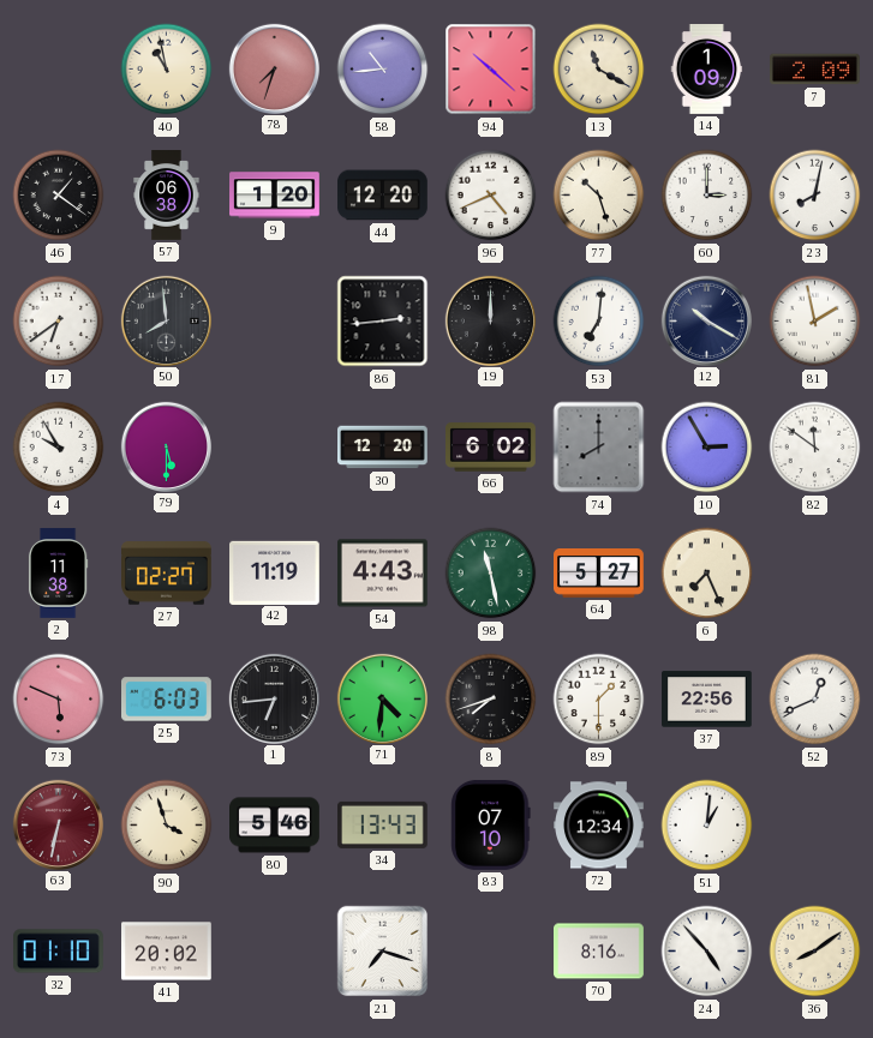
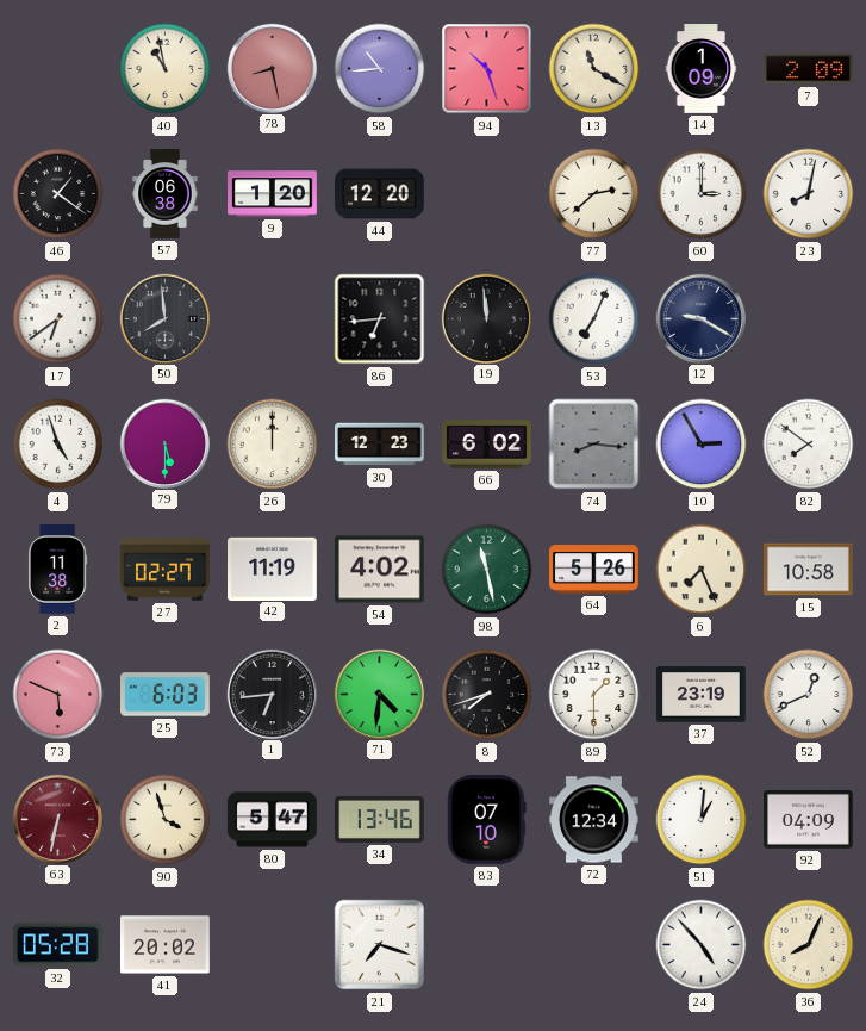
78: 7:33 -> 8:28 (272, 68)
94: 10:22 -> 10:27 (487, 69)
96: 4:41 -> none (491, 196)
77: 10:27 -> 2:38 (594, 194)
86: 2:44 -> 6:44 (380, 319)
19: 12:00 -> 11:59 (486, 318)
53: 7:01 -> 7:04 (594, 319)
12: 10:20 -> 9:20 (700, 318)
81: 1:58 -> none (815, 322)
4: 9:55 -> 4:57 (58, 445)
26: none -> 12:00 (273, 445)
30: 12:20 -> 12:23 (380, 445)
74: 8:00 -> 8:16 (594, 445)
82: 11:51 -> 7:51 (809, 445)
54: 4:43 -> 4:02 (380, 570)
64: 5:27 -> 5:26 (594, 570)
15: none -> 10:58 (809, 570)
37: 22:56 -> 23:19 (702, 695)
80: 5:46 -> 5:47 (273, 820)
34: 13:43 -> 13:46 (380, 819)
92: none -> 04:09 (809, 819)
32: 01:10 -> 05:28 (58, 945)
70: 8:16 -> none (599, 952)
36: 8:09 -> 8:04 (809, 945)
